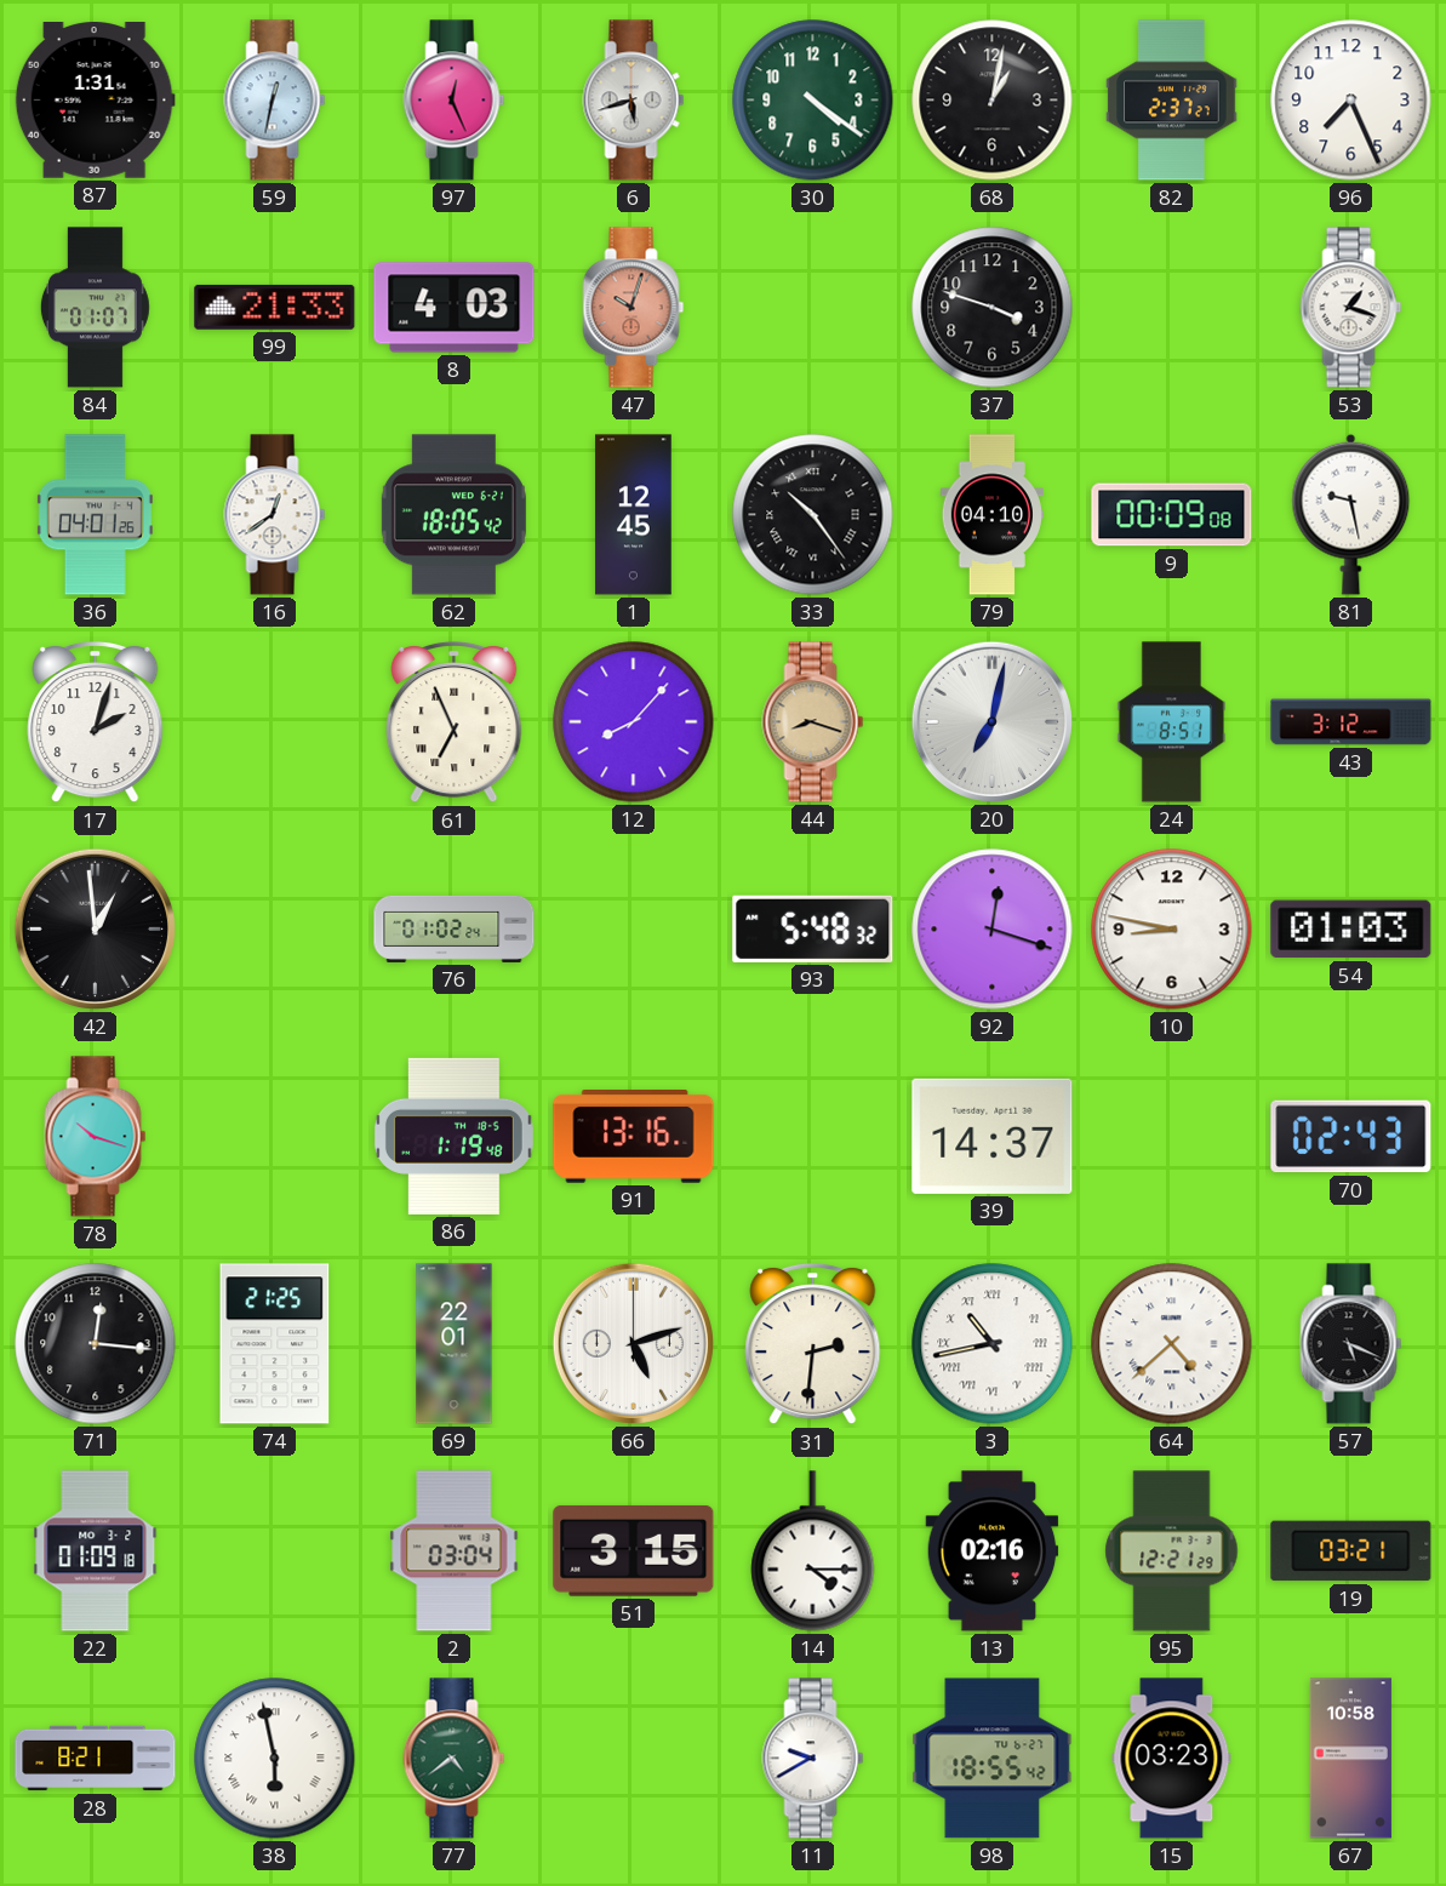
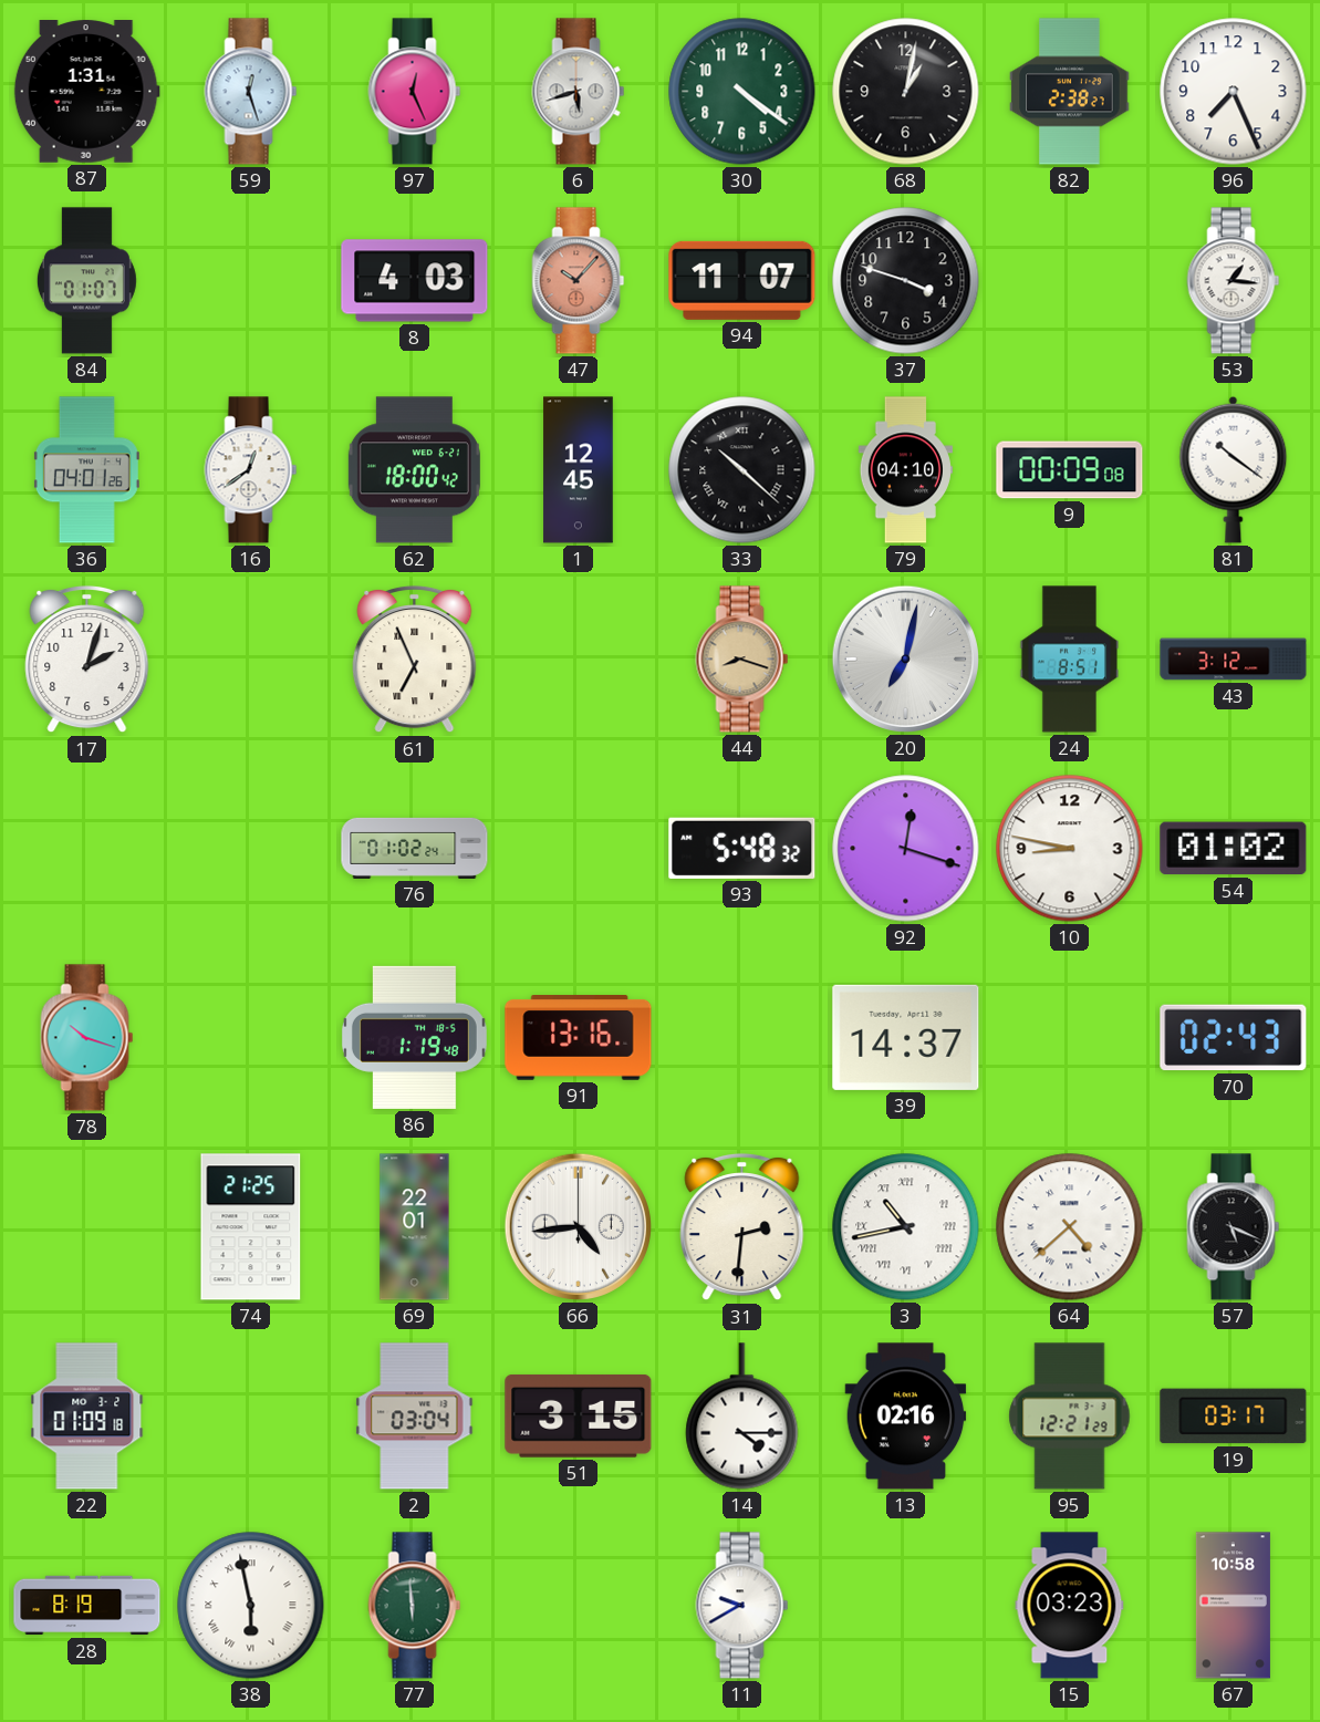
59: 12:32 -> 12:27 (251, 92)
82: 2:37 -> 2:38 (1070, 92)
99: 21:33 -> none (275, 307)
47: 10:03 -> 10:07 (579, 281)
94: none -> 11:07 (742, 280)
53: 1:18 -> 1:16 (1234, 281)
62: 18:05 -> 18:00 (414, 470)
33: 10:24 -> 10:22 (742, 470)
81: 9:28 -> 10:21 (1234, 469)
12: 8:07 -> none (634, 722)
42: 12:59 -> none (95, 928)
54: 01:03 -> 01:02 (1234, 849)
71: 12:16 -> none (96, 1344)
66: 5:12 -> 4:44 (578, 1226)
19: 03:21 -> 03:17 (1234, 1417)
28: 8:21 -> 8:19 (87, 1606)
77: 4:39 -> 5:59 (415, 1606)
98: 18:55 -> none (993, 1759)
